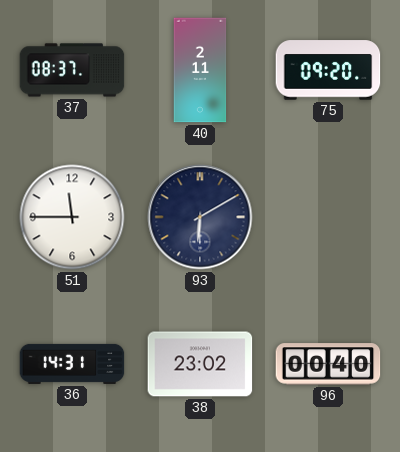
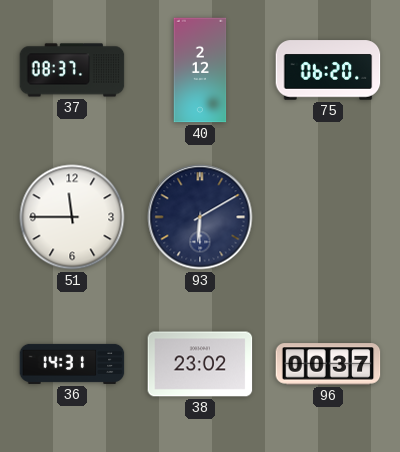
40: 2:11 -> 2:12 (200, 70)
75: 09:20 -> 06:20 (328, 70)
96: 00:40 -> 00:37 (328, 364)
